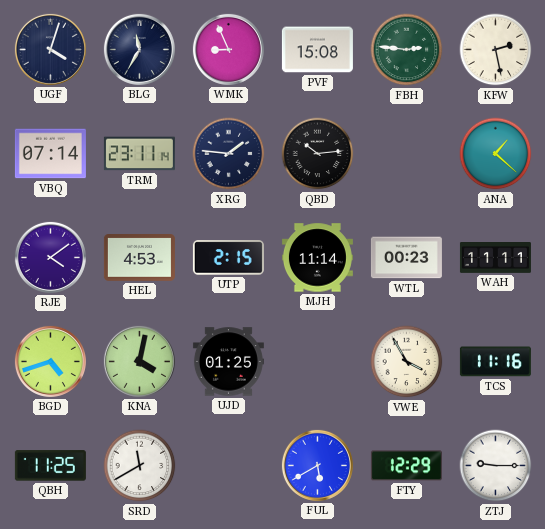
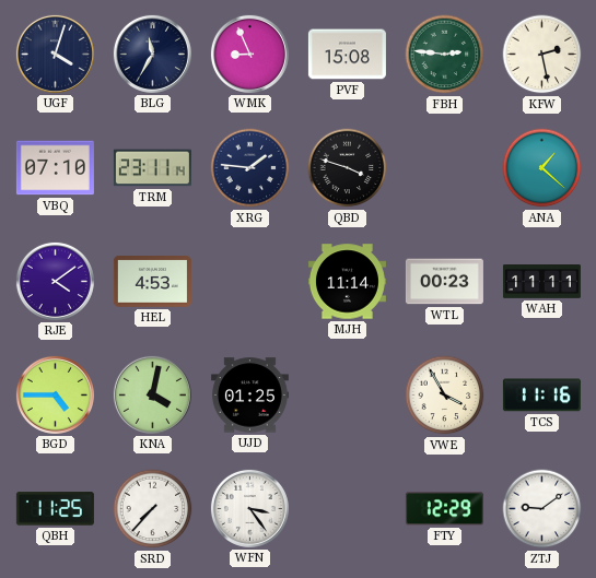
VBQ: 07:14 -> 07:10 (55, 168)
QBD: 10:14 -> 3:48 (348, 168)
UTP: 2:15 -> none (228, 258)
BGD: 4:42 -> 4:45 (55, 394)
SRD: 11:40 -> 7:37 (153, 509)
WFN: none -> 3:24 (249, 508)
FUL: 5:40 -> none (317, 465)
ZTJ: 9:15 -> 9:09 (542, 509)
